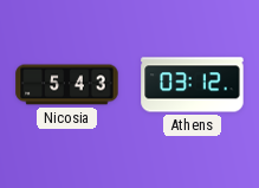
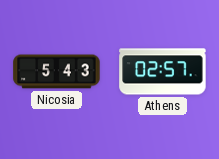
Athens: 03:12 -> 02:57 (163, 72)
